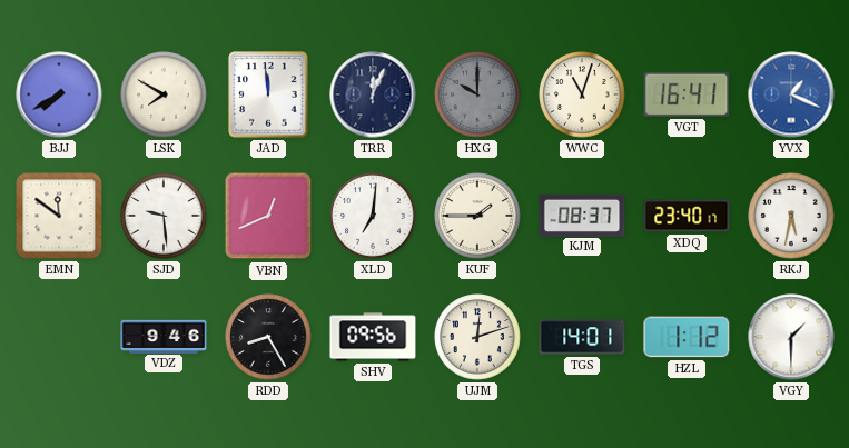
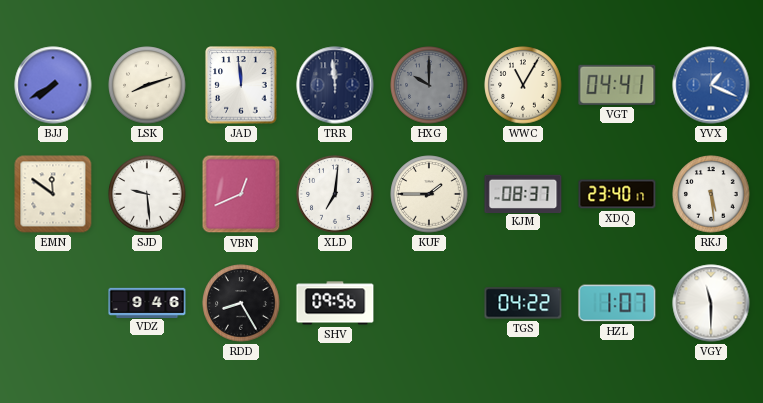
LSK: 7:50 -> 8:12 (147, 85)
TRR: 12:04 -> 11:59 (335, 85)
WWC: 11:03 -> 11:05 (523, 85)
VGT: 16:41 -> 04:41 (617, 85)
RKJ: 5:32 -> 5:29 (711, 194)
UJM: 12:12 -> none (477, 337)
TGS: 14:01 -> 04:22 (523, 303)
HZL: 1:12 -> 1:07 (617, 303)
VGY: 1:30 -> 11:30 (711, 303)
